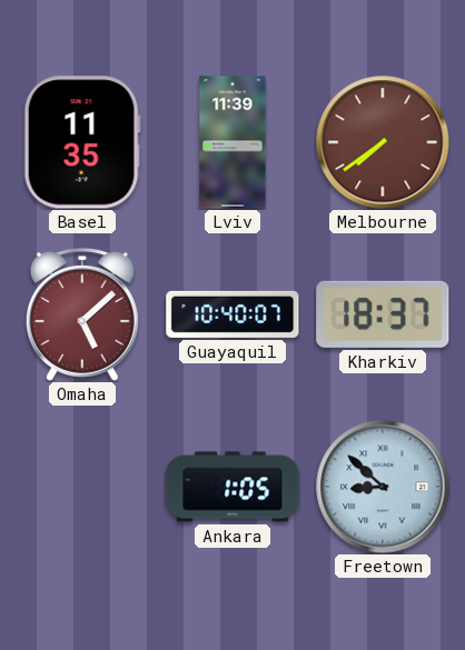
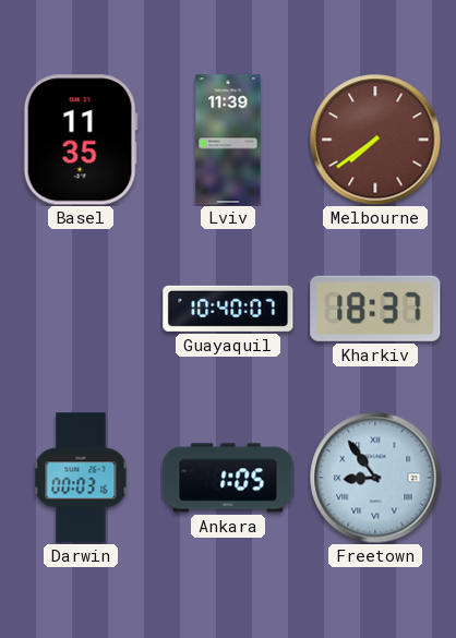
Omaha: 5:08 -> none (82, 314)
Darwin: none -> 00:03 (81, 478)
Freetown: 8:52 -> 8:54 (375, 478)
